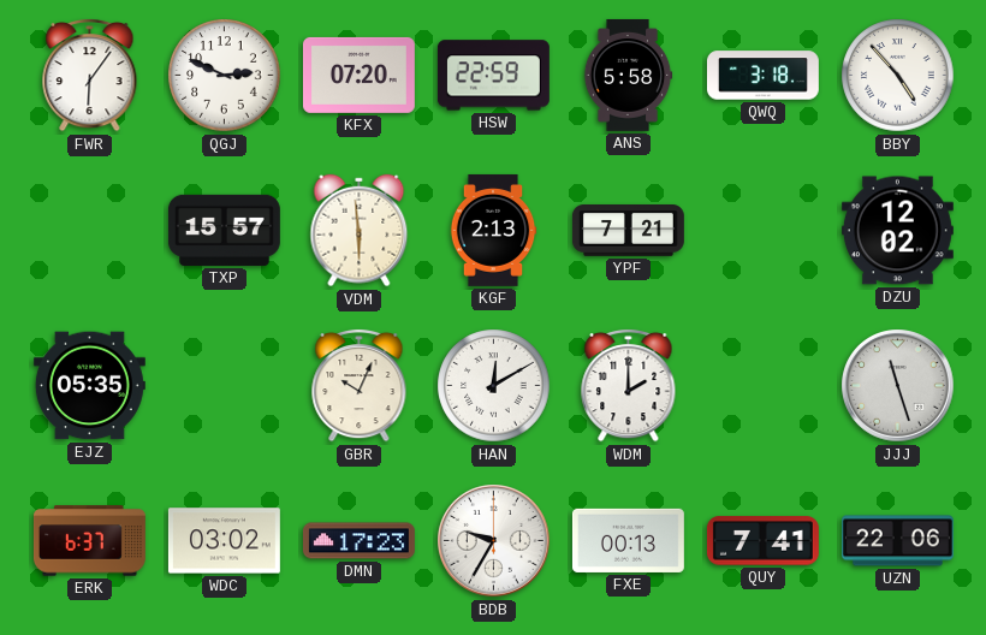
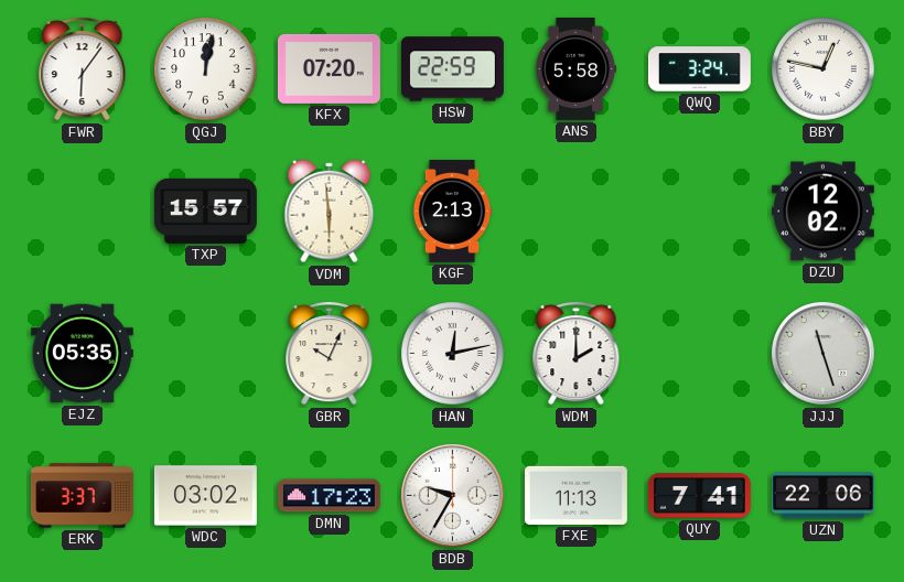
QGJ: 2:49 -> 12:02 (206, 69)
QWQ: 3:18 -> 3:24 (699, 69)
BBY: 4:53 -> 12:47 (824, 69)
YPF: 7:21 -> none (628, 231)
HAN: 12:10 -> 12:13 (453, 354)
ERK: 6:37 -> 3:37 (82, 496)
FXE: 00:13 -> 11:13 (575, 495)
